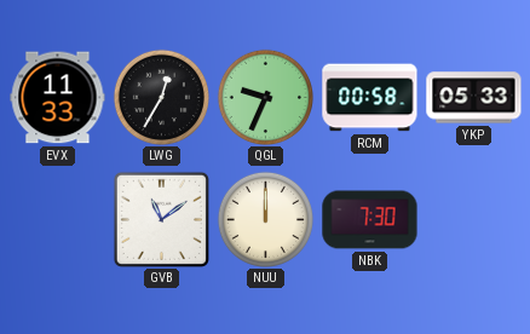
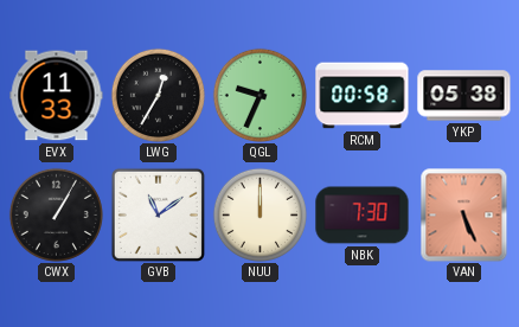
YKP: 05:33 -> 05:38 (464, 96)
CWX: none -> 1:05 (56, 214)
VAN: none -> 5:26 (464, 214)
